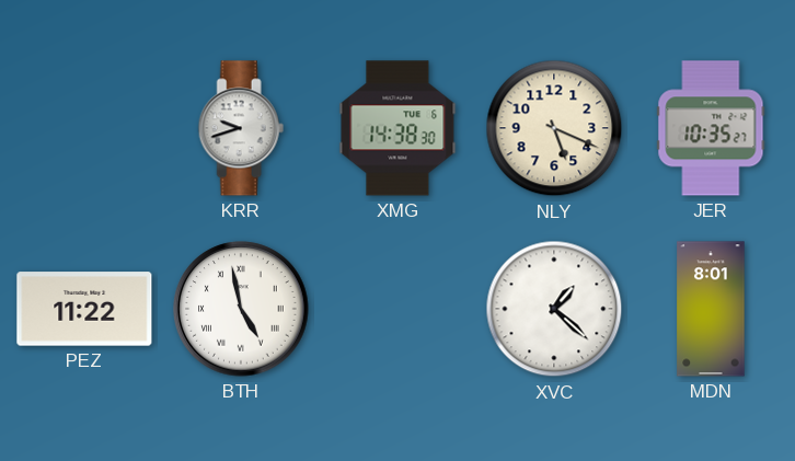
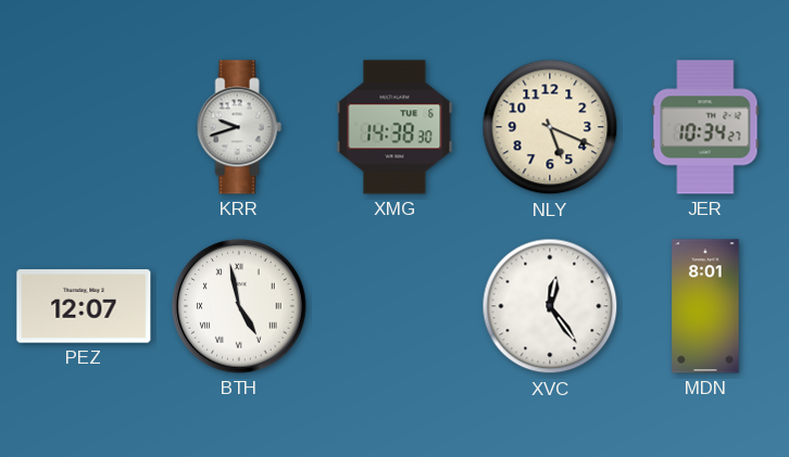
JER: 10:35 -> 10:34 (705, 127)
PEZ: 11:22 -> 12:07 (84, 306)
XVC: 1:22 -> 12:24 (550, 306)
